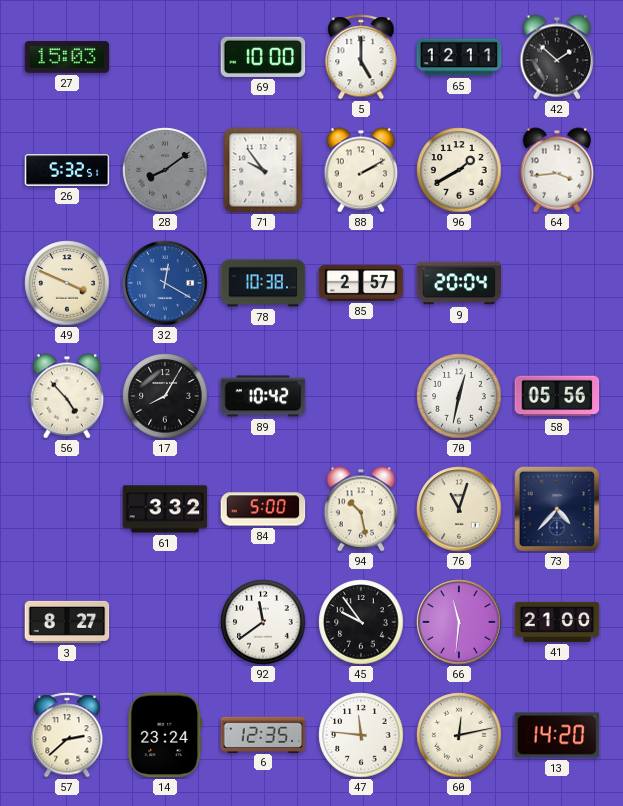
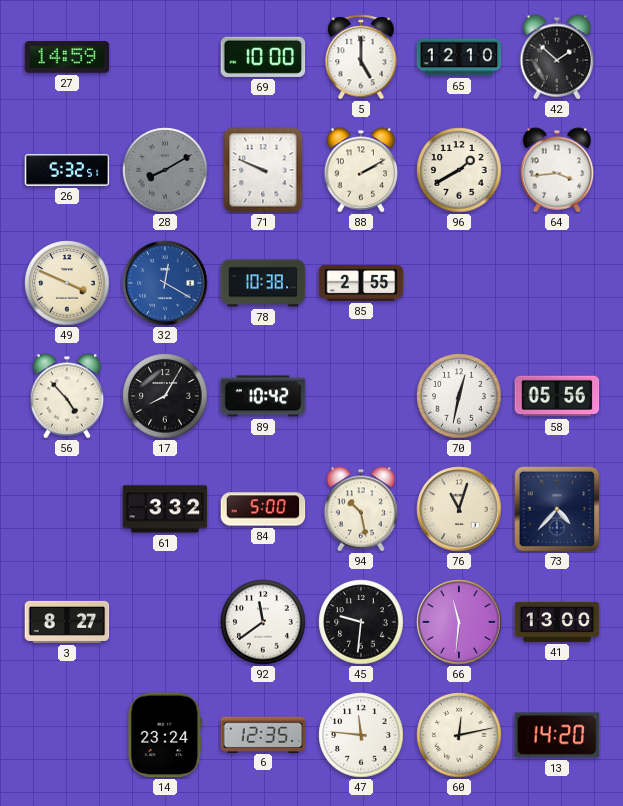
27: 15:03 -> 14:59 (67, 57)
65: 12:11 -> 12:10 (459, 57)
28: 8:09 -> 8:10 (165, 170)
71: 9:54 -> 9:49 (263, 170)
85: 2:57 -> 2:55 (361, 283)
9: 20:04 -> none (459, 283)
45: 9:54 -> 9:31 (361, 622)
41: 21:00 -> 13:00 (557, 622)
57: 2:38 -> none (67, 735)
